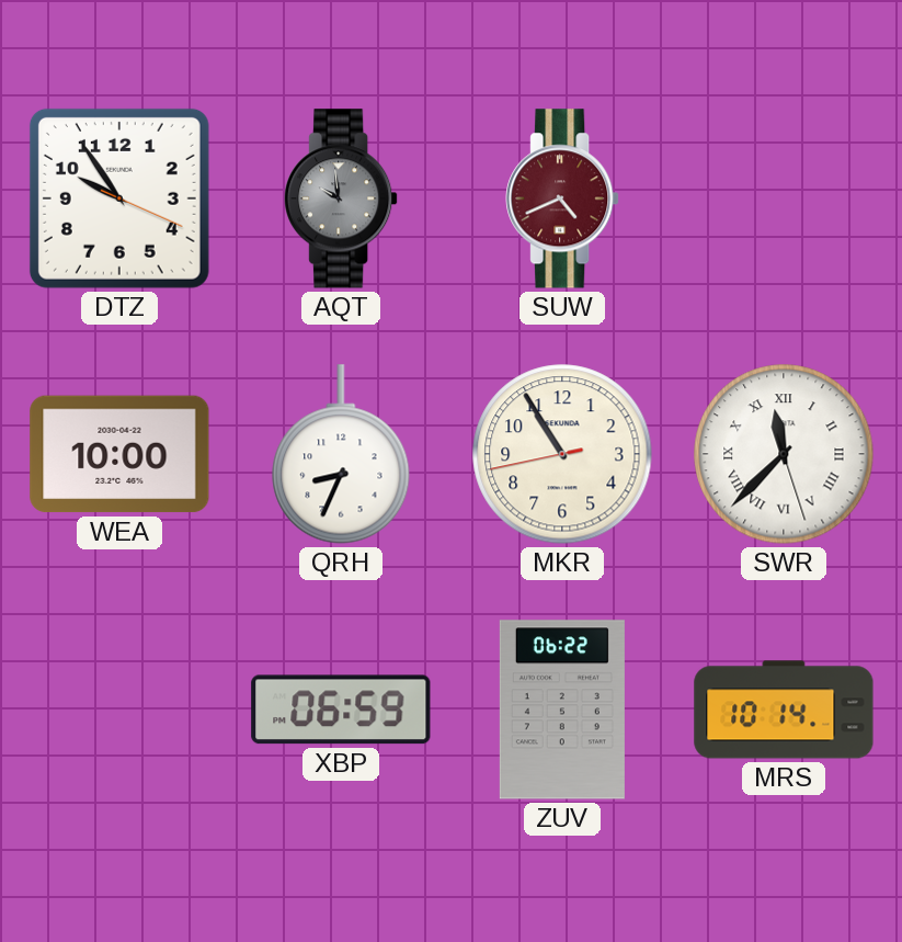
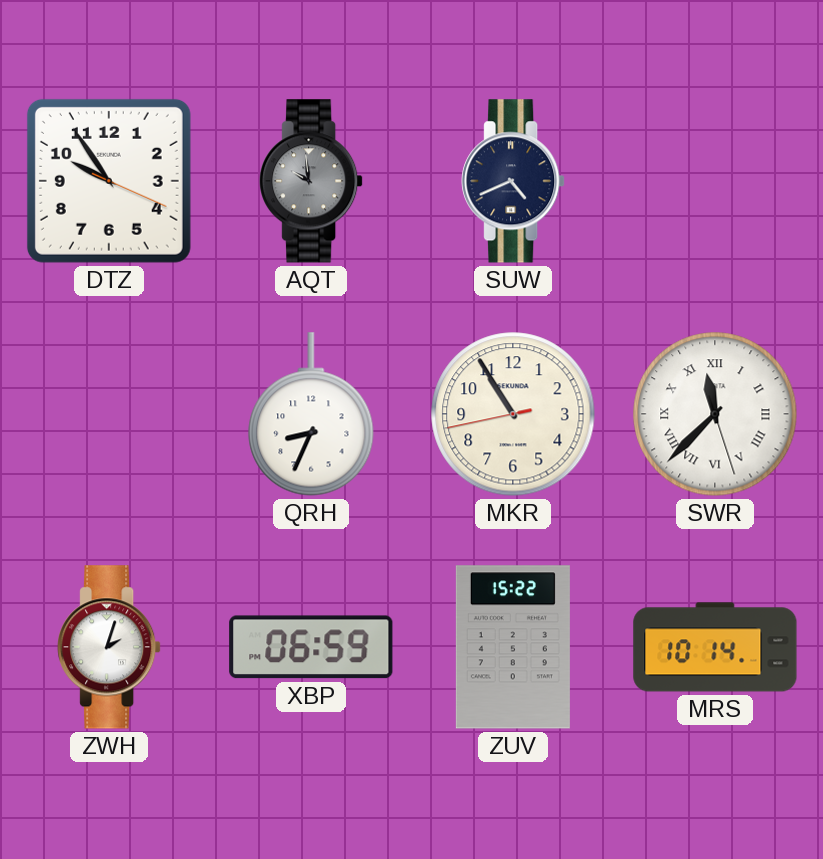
SUW dial: burgundy -> navy (513, 181)
WEA: 10:00 -> none (119, 454)
ZWH: none -> 2:03 (109, 647)
ZUV: 06:22 -> 15:22 (513, 647)
